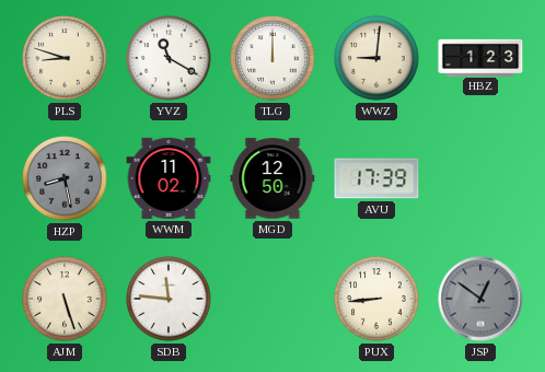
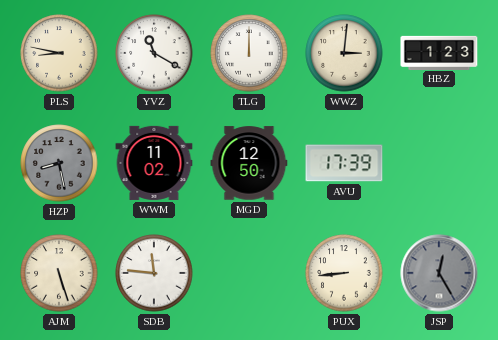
PLS: 8:48 -> 8:47 (59, 53)
WWZ: 9:01 -> 3:01 (344, 53)
JSP: 12:51 -> 12:25 (439, 273)
